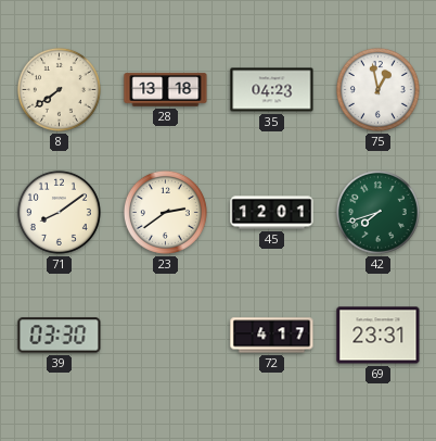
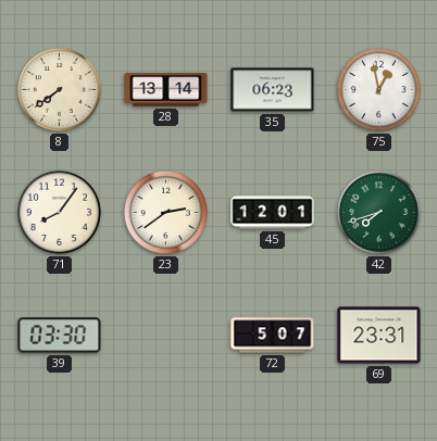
28: 13:18 -> 13:14 (166, 90)
35: 04:23 -> 06:23 (273, 90)
71: 8:09 -> 8:06 (59, 212)
72: 4:17 -> 5:07 (273, 336)
